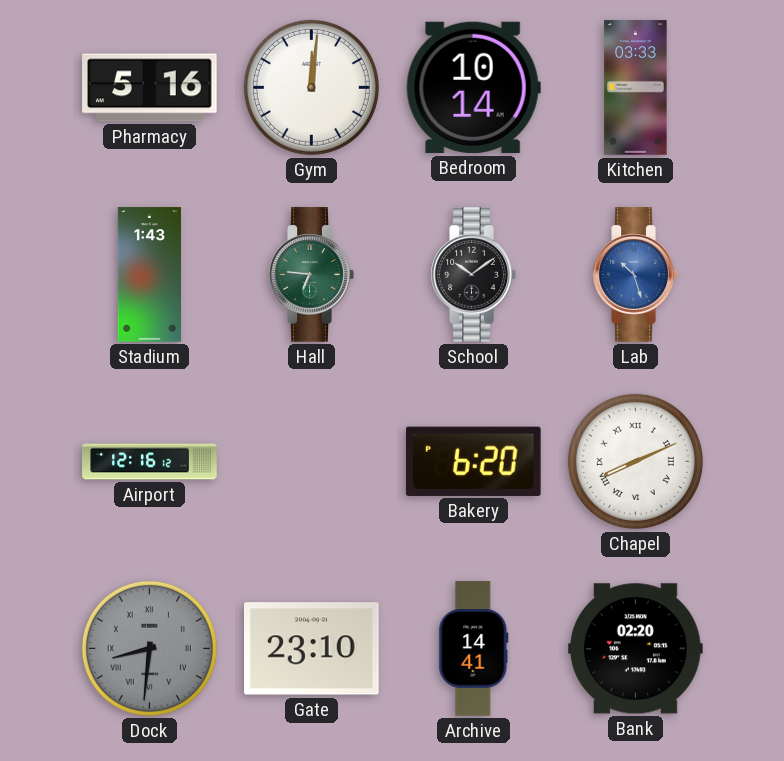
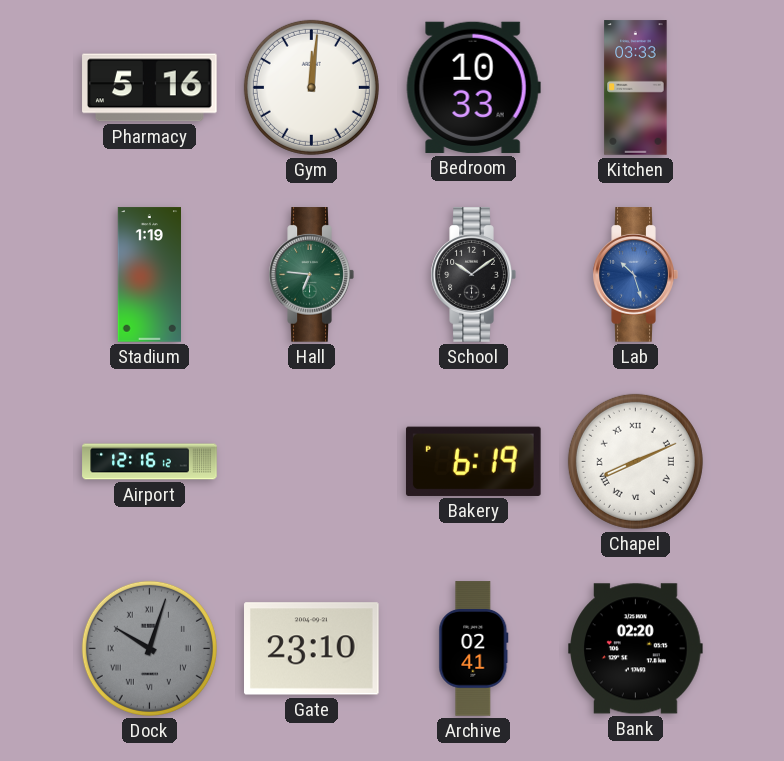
Bedroom: 10:14 -> 10:33 (473, 87)
Stadium: 1:43 -> 1:19 (149, 275)
Bakery: 6:20 -> 6:19 (473, 461)
Dock: 8:31 -> 10:03 (149, 648)
Archive: 14:41 -> 02:41 (474, 649)
